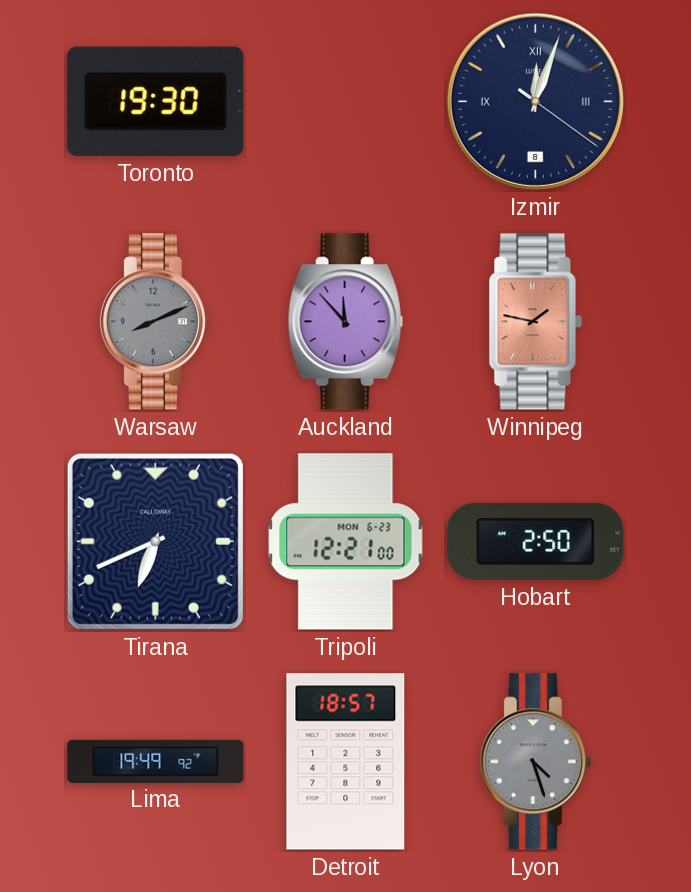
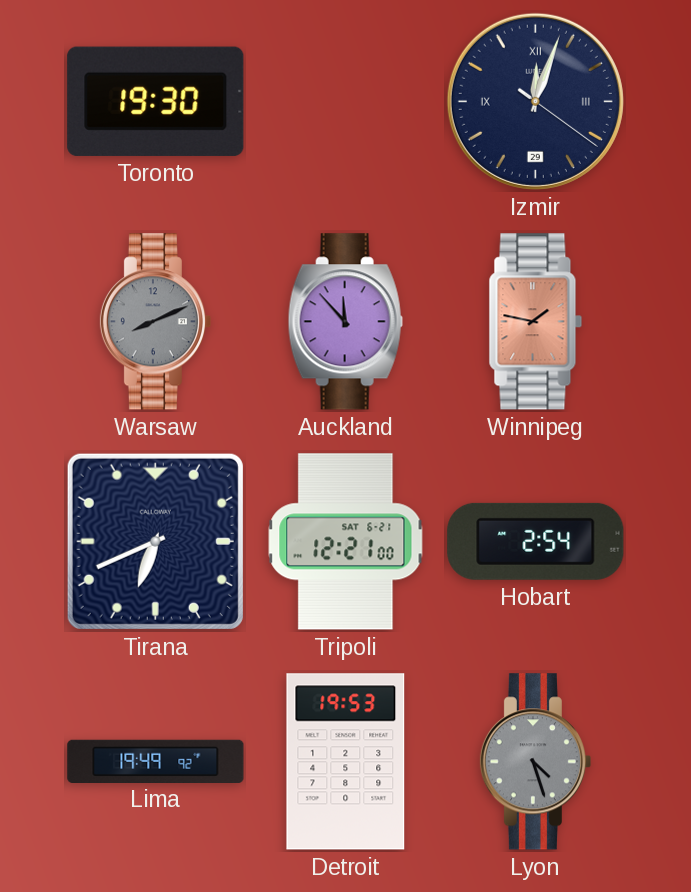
Izmir date: 8 -> 29 (535, 101)
Tripoli date: MON 6-23 -> SAT 6-21 (346, 542)
Hobart: 2:50 -> 2:54 (536, 541)
Detroit: 18:57 -> 19:53 (346, 762)
